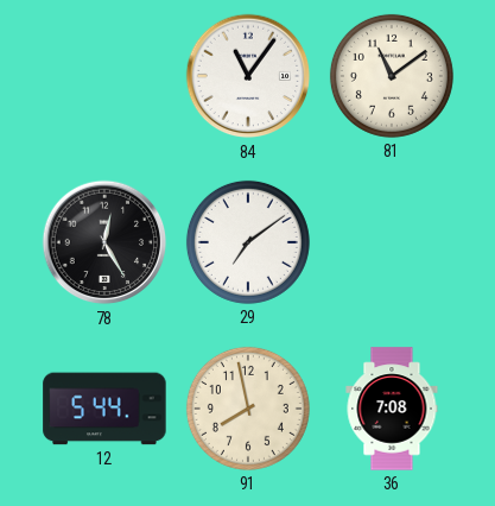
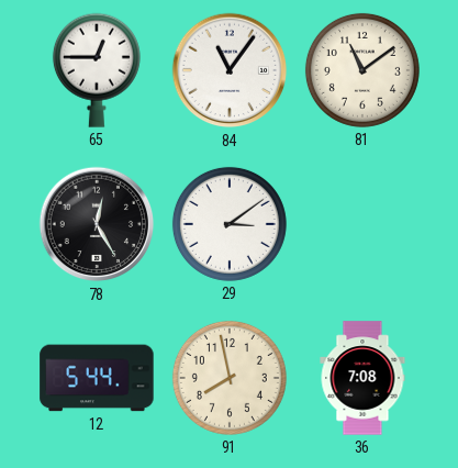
65: none -> 12:45 (97, 70)
29: 7:09 -> 3:09 (230, 224)
